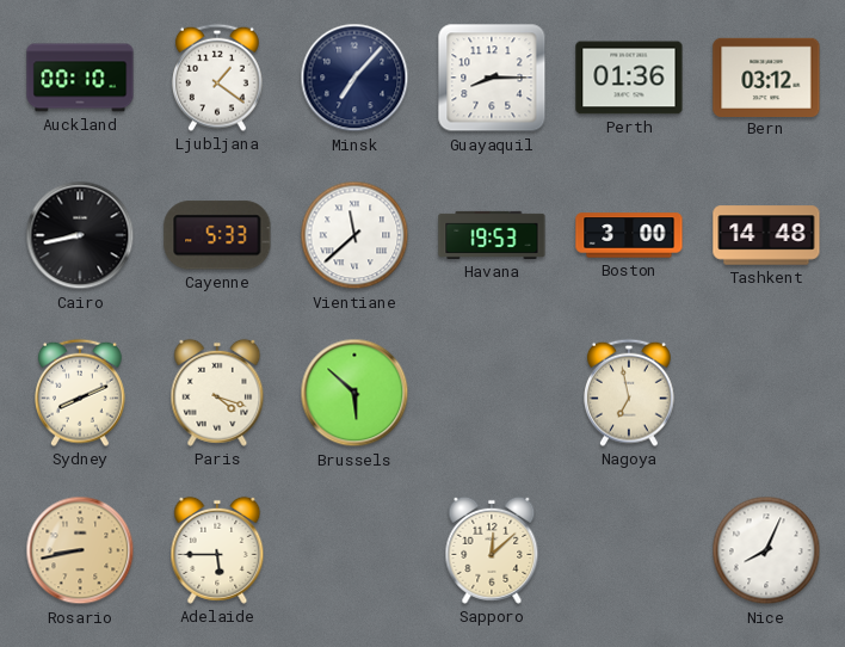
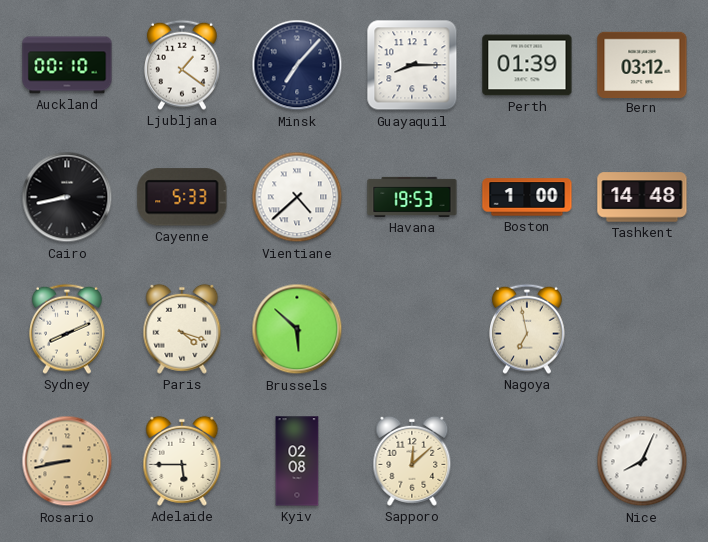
Perth: 01:36 -> 01:39 (527, 65)
Vientiane: 11:38 -> 4:38 (297, 197)
Boston: 3:00 -> 1:00 (527, 197)
Kyiv: none -> 02:08 (297, 461)
